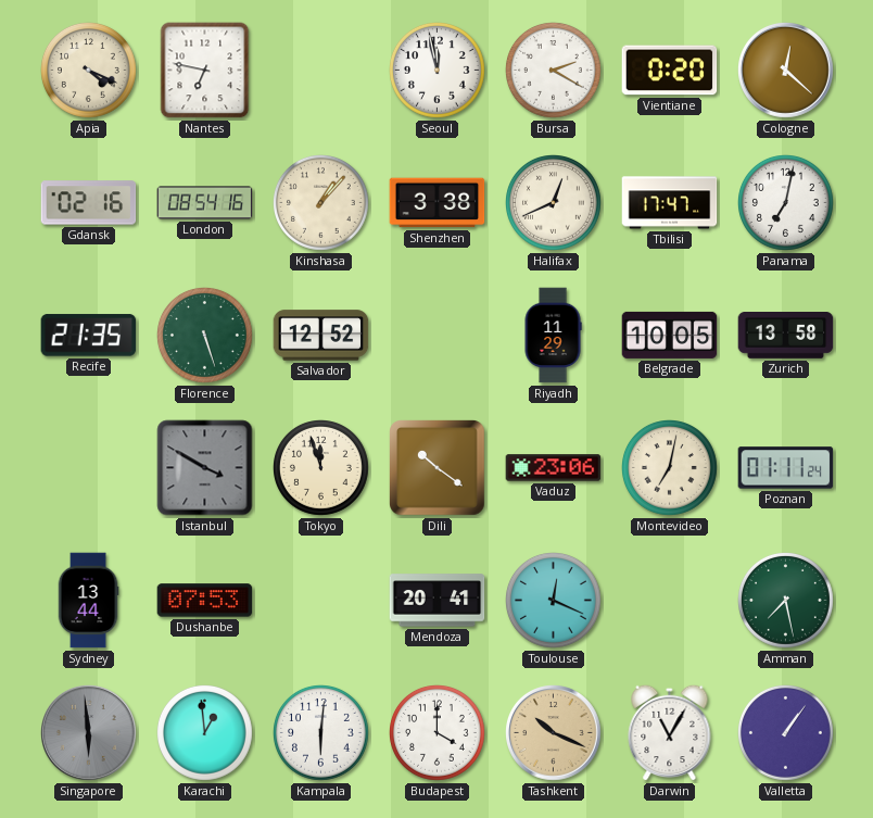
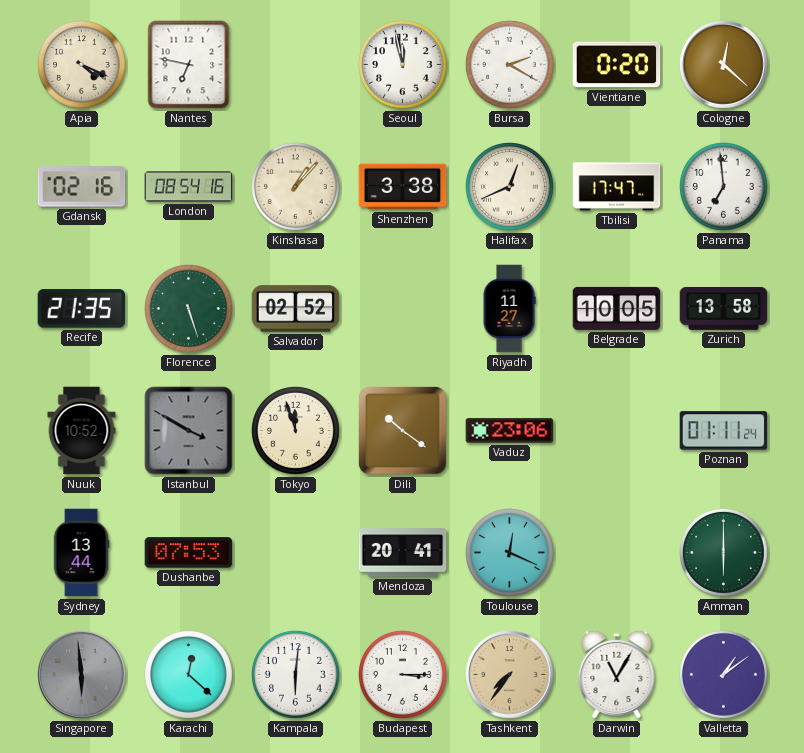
Panama: 7:02 -> 6:59 (724, 187)
Salvador: 12:52 -> 02:52 (296, 309)
Riyadh: 11:29 -> 11:27 (509, 309)
Nuuk: none -> 10:52 (82, 431)
Montevideo: 7:02 -> none (670, 468)
Amman: 7:28 -> 6:00 (724, 553)
Karachi: 12:59 -> 12:22 (189, 675)
Budapest: 4:00 -> 3:15 (403, 675)
Tashkent: 10:19 -> 7:36 (510, 675)
Valletta: 1:06 -> 1:09 (724, 675)
